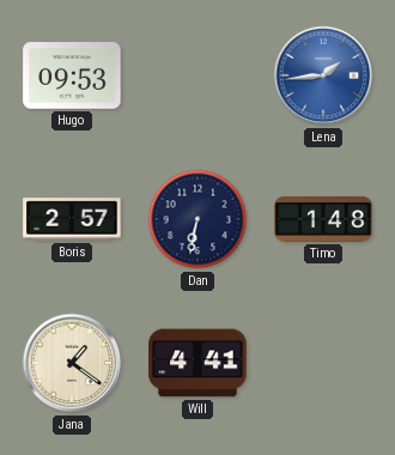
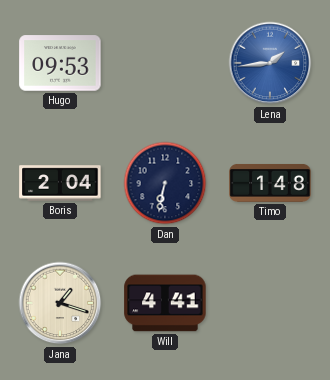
Boris: 2:57 -> 2:04 (60, 183)
Jana: 1:21 -> 1:18 (60, 303)
